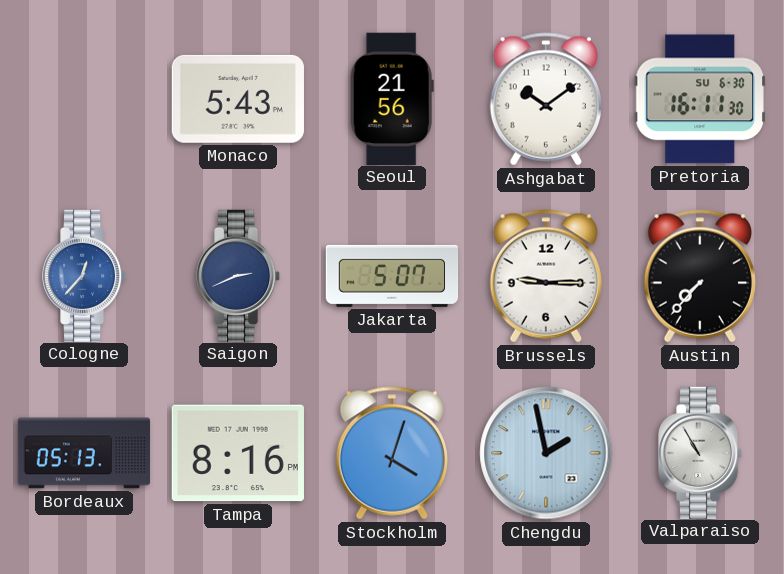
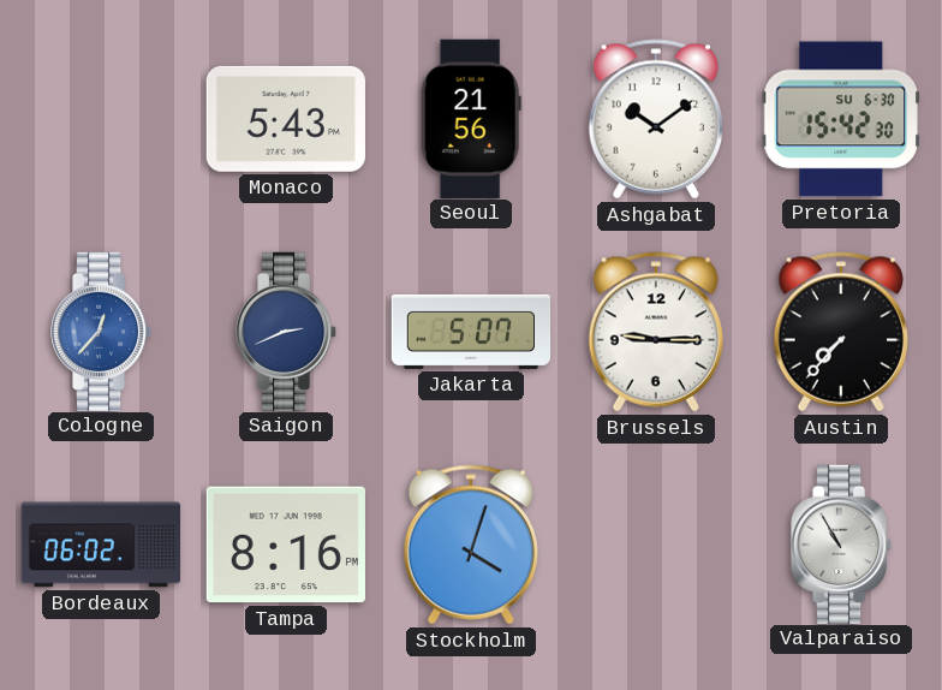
Pretoria: 16:11 -> 15:42 (841, 119)
Bordeaux: 05:13 -> 06:02 (101, 545)
Chengdu: 1:58 -> none (546, 453)
